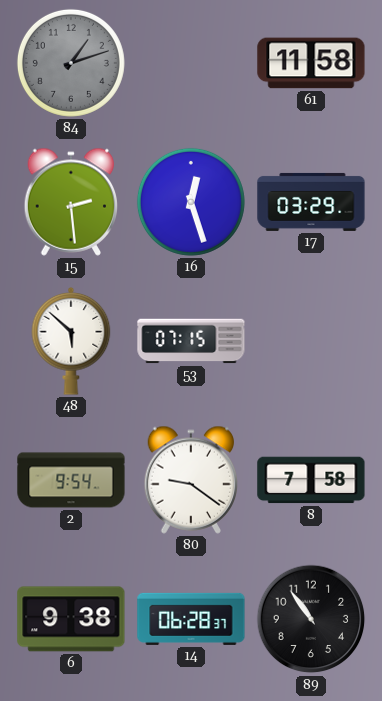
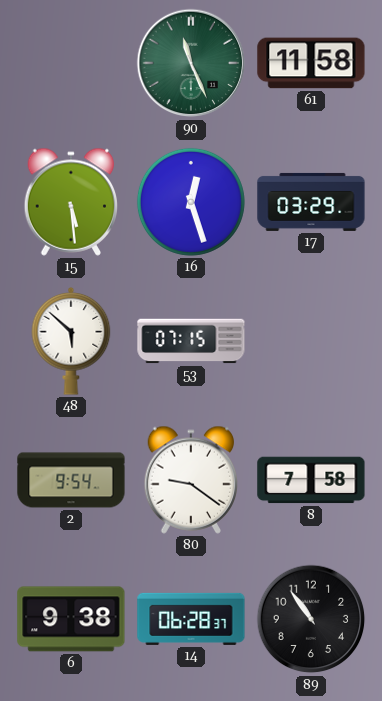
84: 1:12 -> none (71, 63)
90: none -> 11:26 (191, 63)
15: 2:29 -> 5:29 (71, 202)
